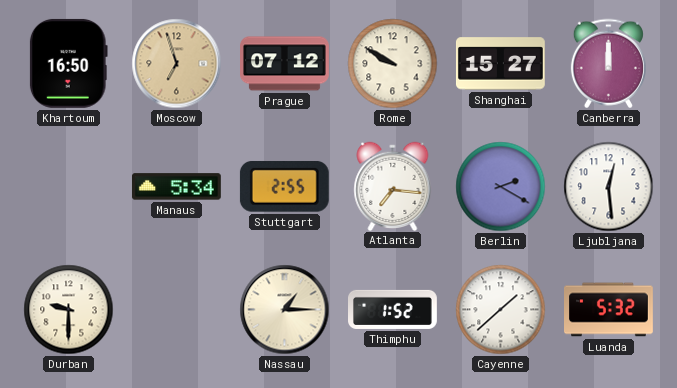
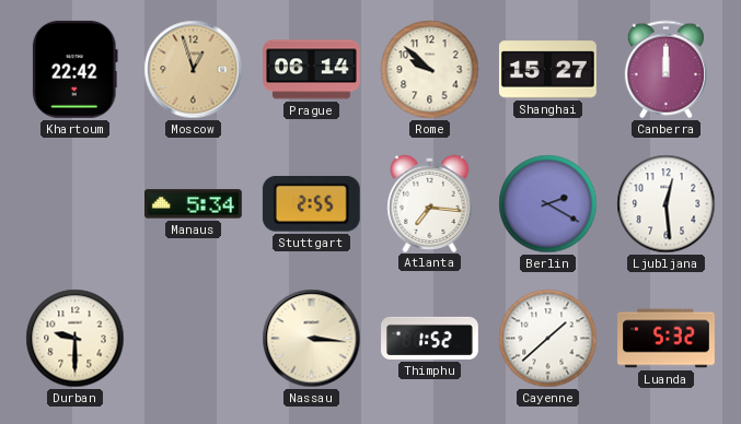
Khartoum: 16:50 -> 22:42 (74, 69)
Moscow: 6:57 -> 12:57 (194, 70)
Prague: 07:12 -> 06:14 (312, 70)
Rome: 9:50 -> 9:52 (430, 70)
Nassau: 1:15 -> 3:16 (312, 339)
